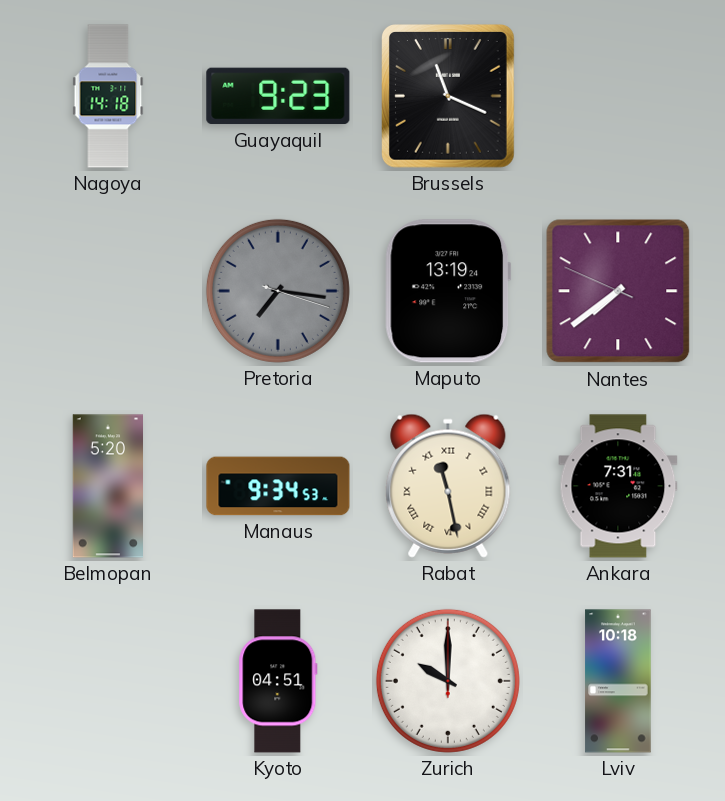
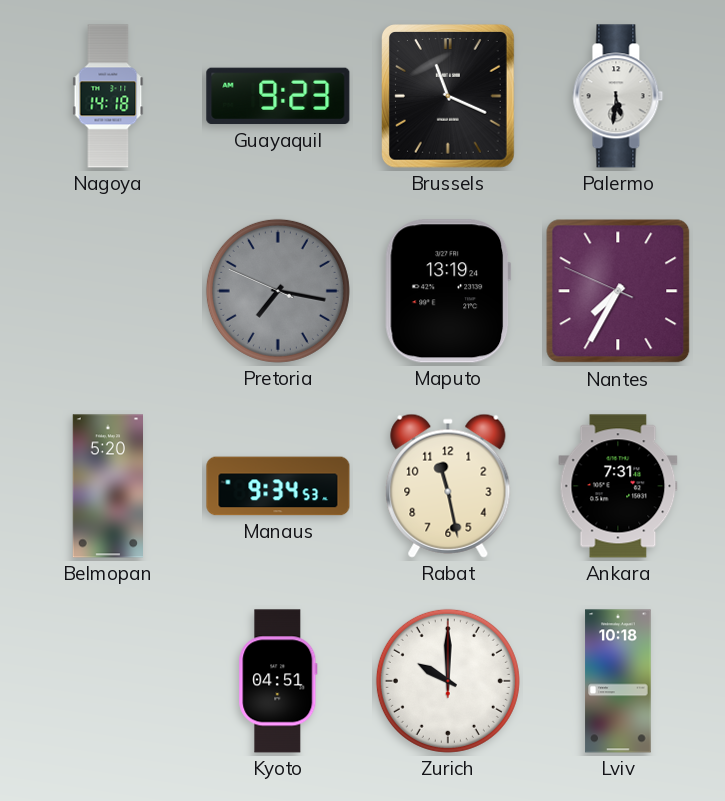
Palermo: none -> 5:31 (618, 96)
Pretoria: 7:16:18 -> 7:16:49 (278, 291)
Nantes: 7:38 -> 7:34 (618, 291)
Rabat numerals: Roman -> Arabic (448, 486)
